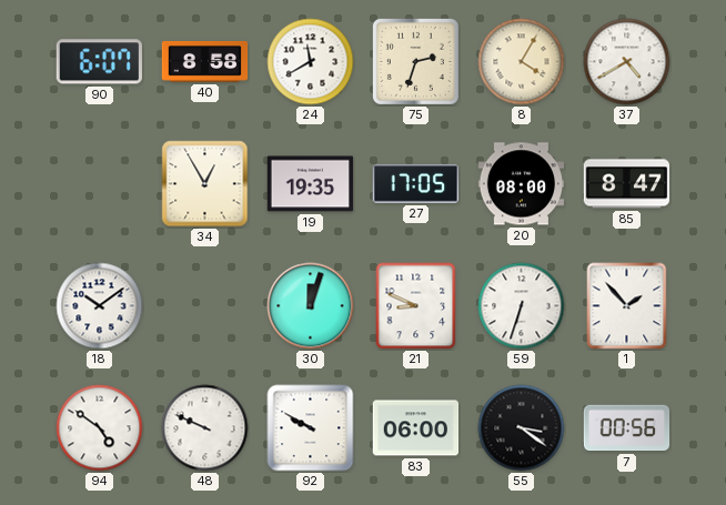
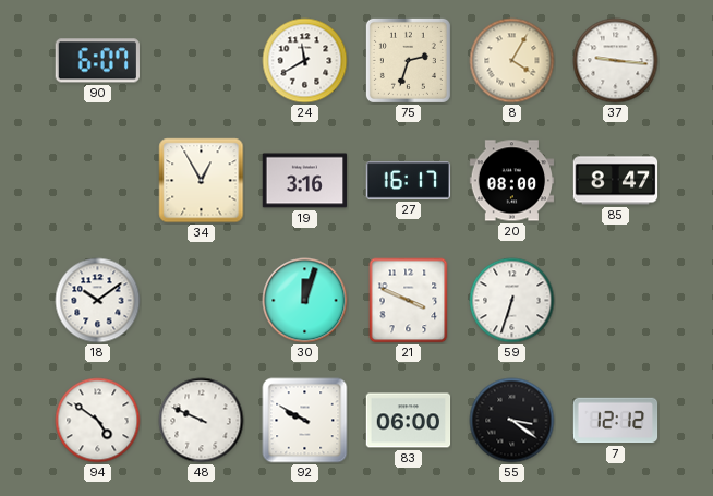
40: 8:58 -> none (205, 62)
37: 4:40 -> 9:16 (616, 61)
19: 19:35 -> 3:16 (305, 181)
27: 17:05 -> 16:17 (409, 181)
21: 8:49 -> 3:49 (409, 301)
1: 1:53 -> none (627, 306)
7: 00:56 -> 12:12 (616, 421)
